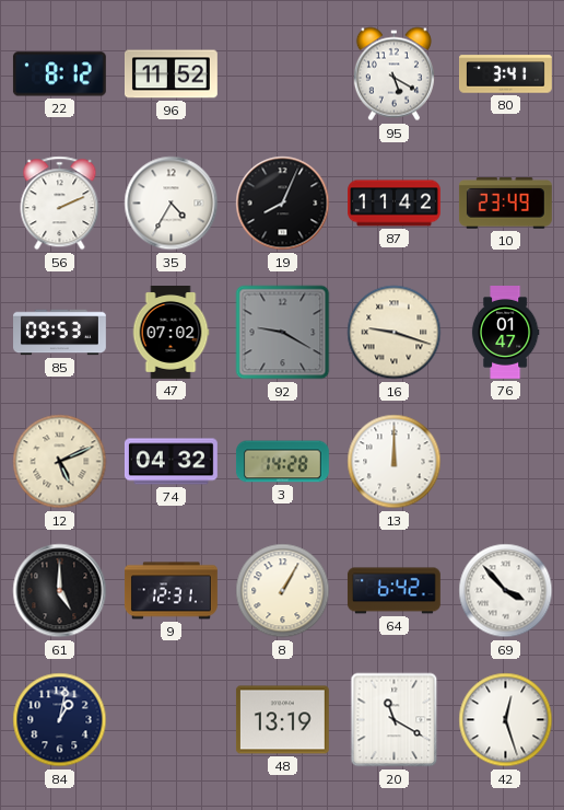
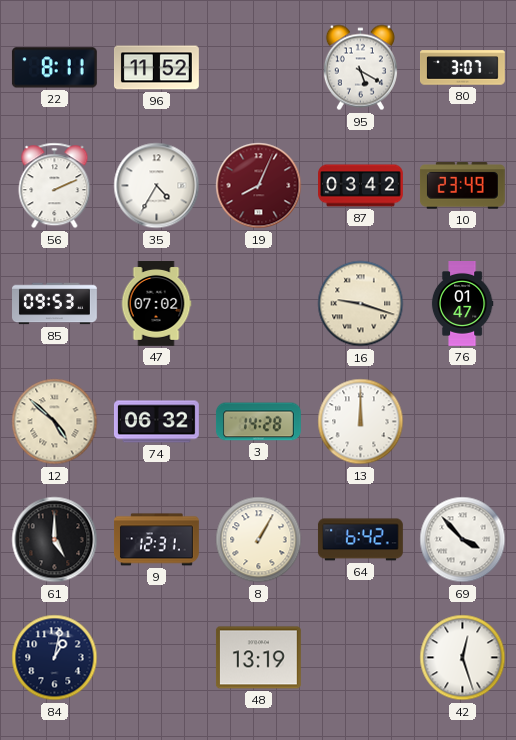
22: 8:12 -> 8:11 (54, 68)
80: 3:41 -> 3:07 (463, 68)
19 dial: black -> burgundy (259, 186)
87: 11:42 -> 03:42 (361, 186)
92: 9:20 -> none (283, 333)
12: 5:11 -> 4:52 (55, 422)
74: 04:32 -> 06:32 (156, 422)
20: 11:20 -> none (395, 720)
